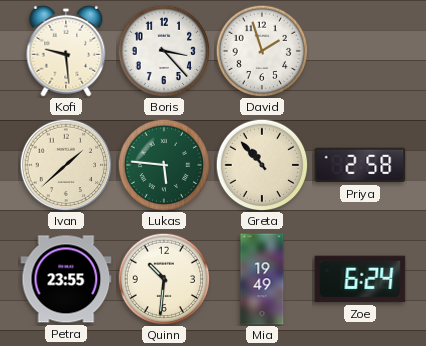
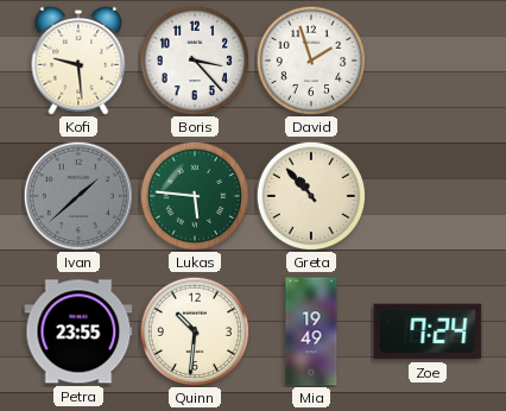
Ivan dial: cream -> grey (78, 196)
Priya: 2:58 -> none (360, 165)
Zoe: 6:24 -> 7:24 (428, 331)
